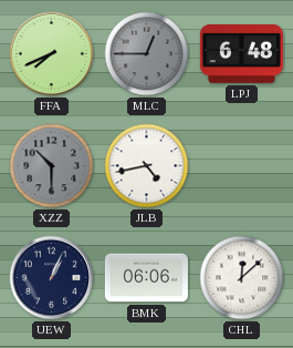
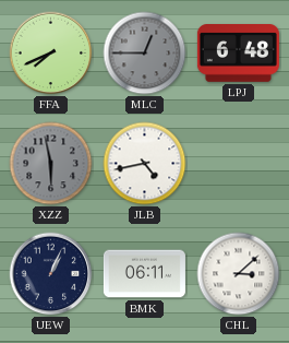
XZZ: 10:30 -> 5:58 (51, 164)
BMK: 06:06 -> 06:11 (144, 274)
CHL: 12:08 -> 3:08 (239, 274)
